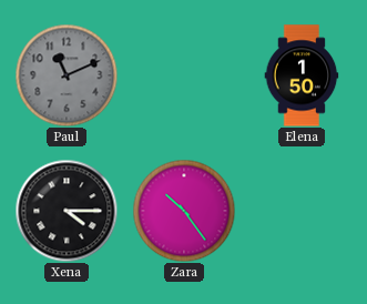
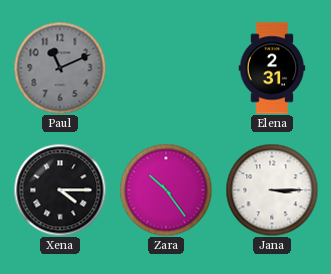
Elena: 1:50 -> 2:31 (272, 68)
Jana: none -> 3:15 (272, 190)
